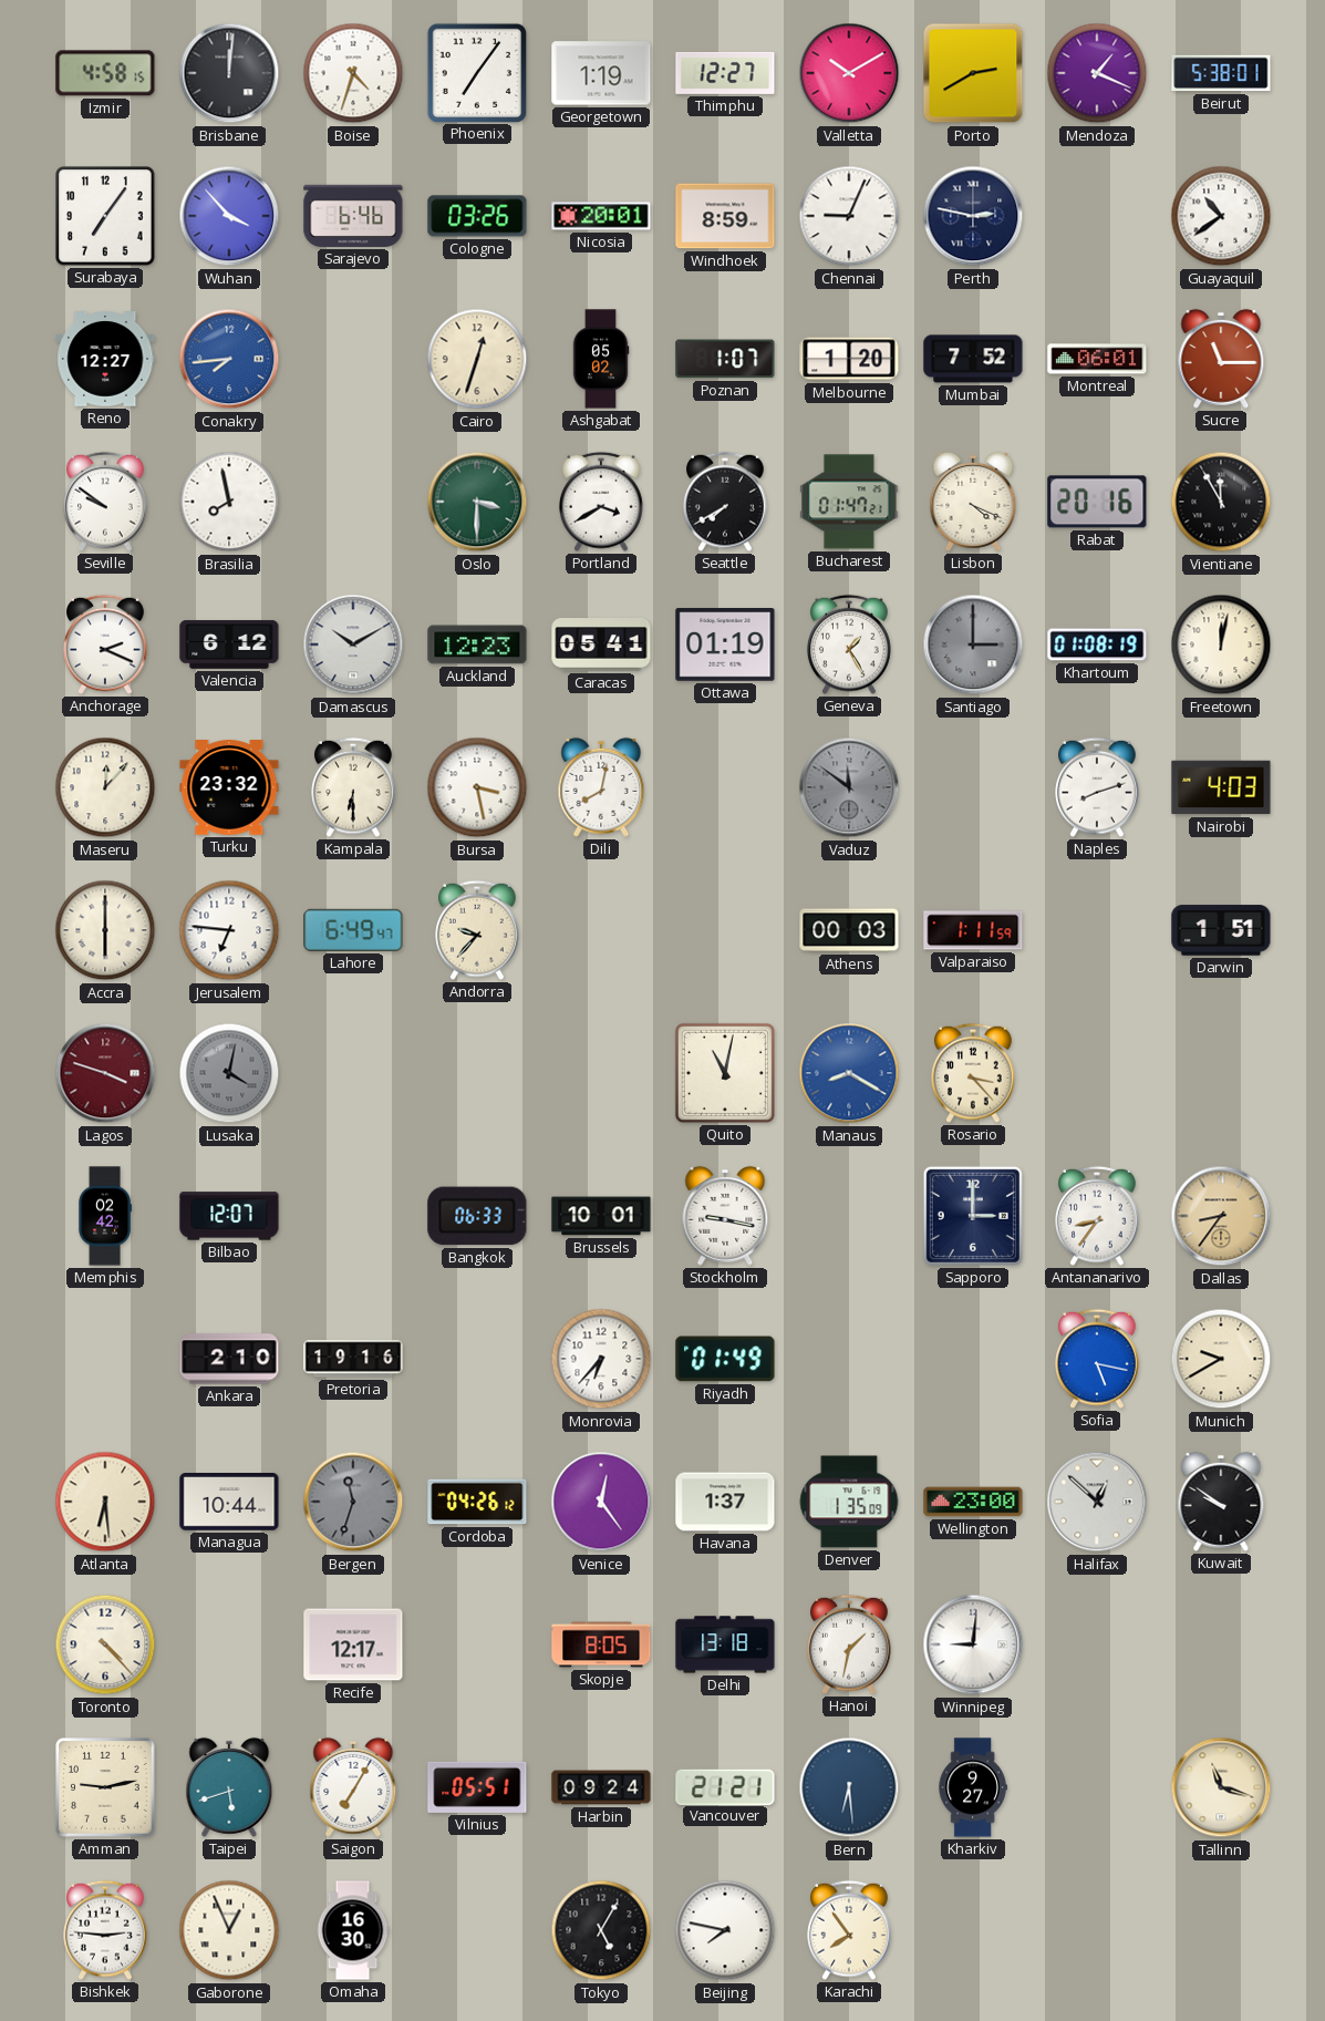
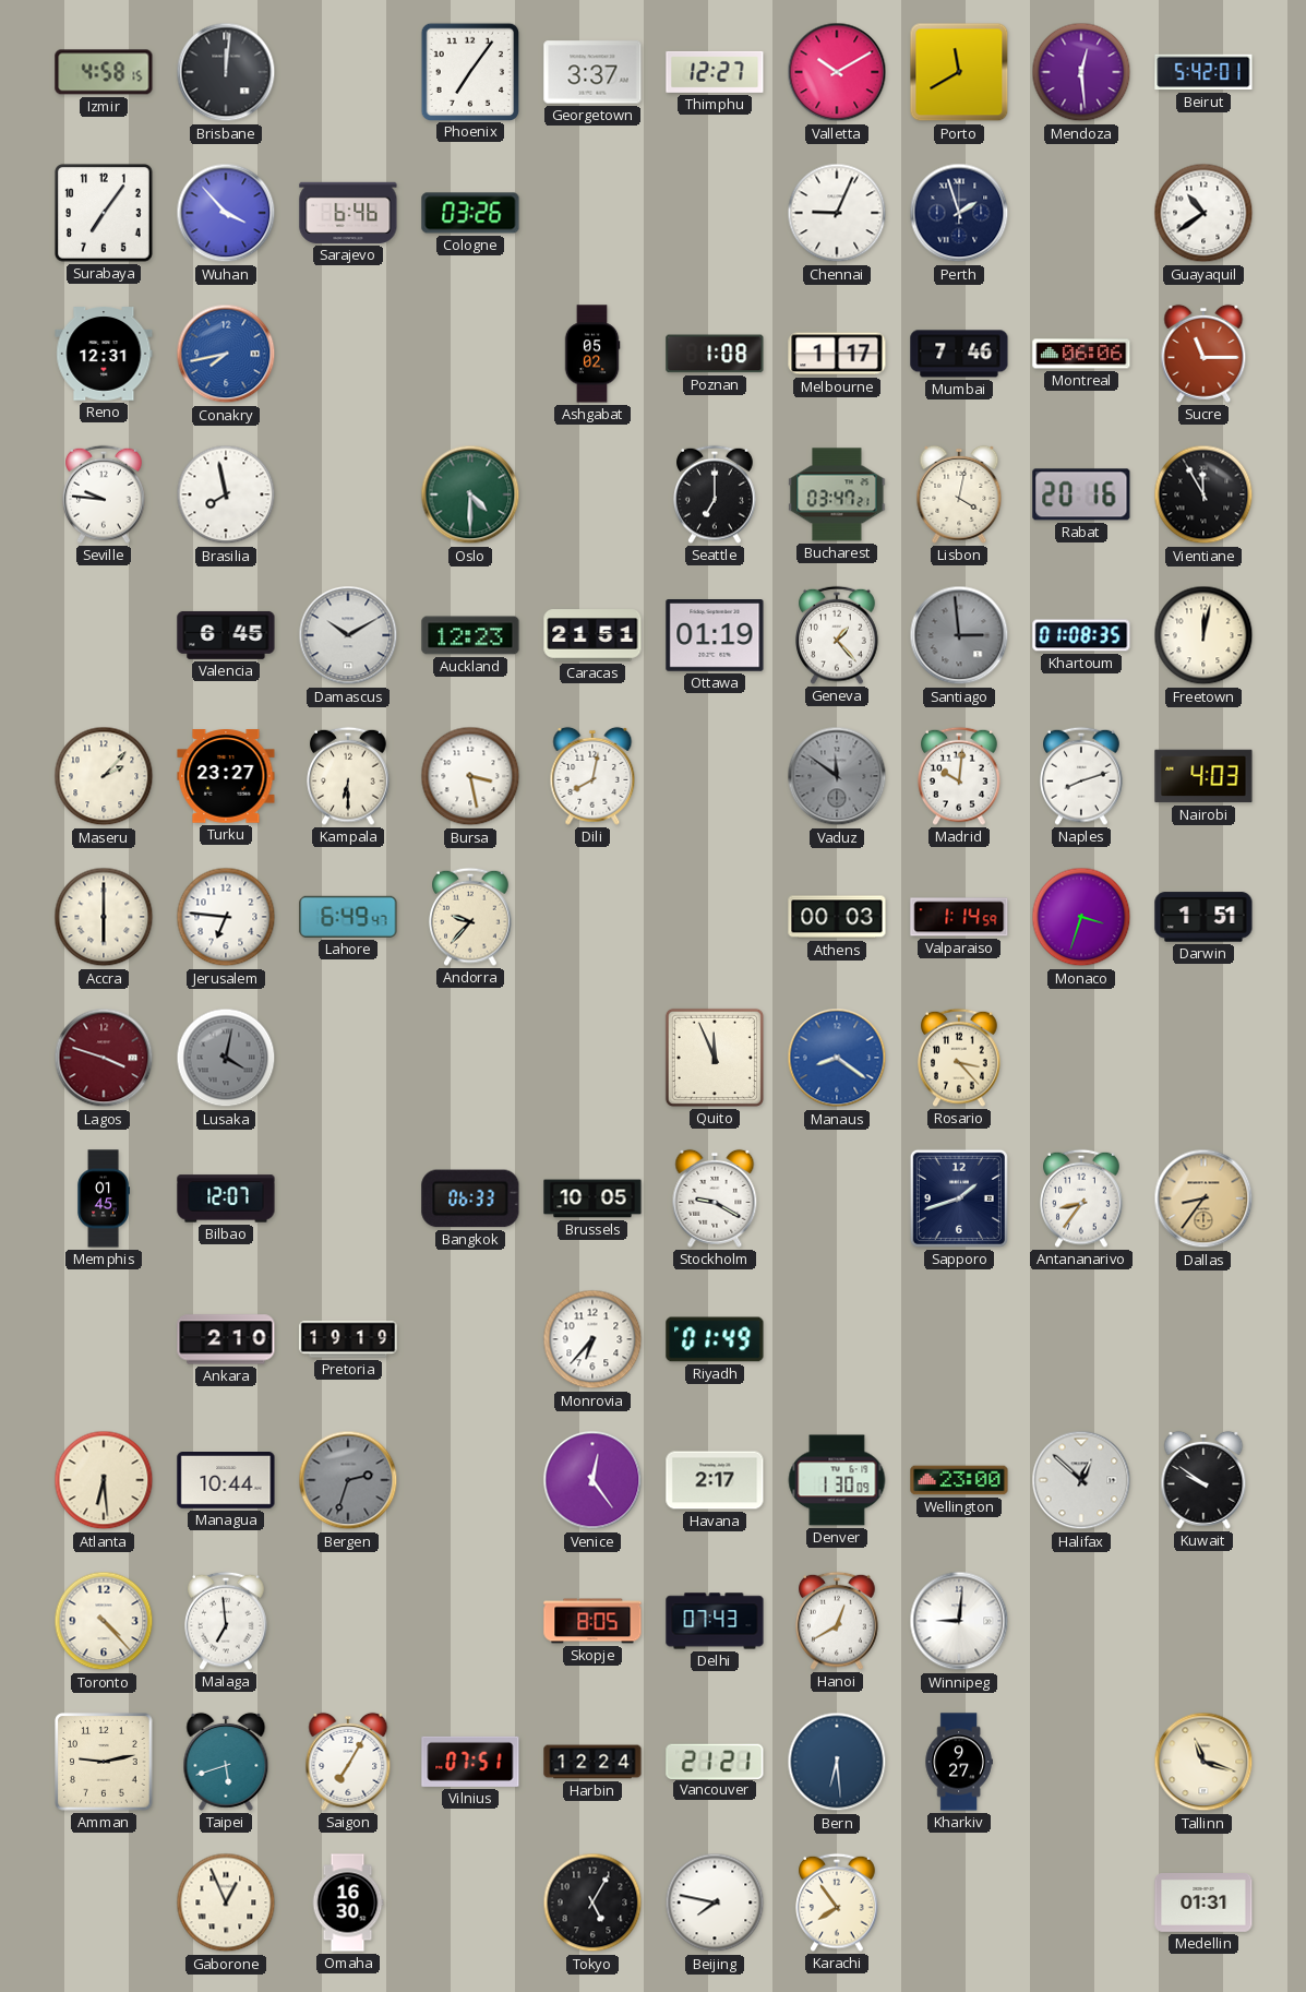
Boise: 4:33 -> none (353, 73)
Georgetown: 1:19 -> 3:37 (592, 72)
Porto: 2:40 -> 11:40 (959, 72)
Mendoza: 1:19 -> 12:29 (1081, 72)
Beirut: 5:38 -> 5:42 (1203, 72)
Nicosia: 20:01 -> none (601, 216)
Windhoek: 8:59 -> none (725, 216)
Perth: 2:47 -> 1:57 (959, 213)
Reno: 12:27 -> 12:31 (104, 354)
Conakry: 7:44 -> 7:43 (226, 354)
Cairo: 12:33 -> none (477, 359)
Poznan: 1:07 -> 1:08 (715, 354)
Melbourne: 1:20 -> 1:17 (837, 354)
Mumbai: 7:52 -> 7:46 (959, 354)
Montreal: 06:01 -> 06:06 (1081, 354)
Seville: 9:51 -> 9:46 (104, 494)
Oslo: 3:30 -> 4:30 (470, 494)
Portland: 3:40 -> none (601, 502)
Seattle: 7:40 -> 7:00 (715, 494)
Bucharest: 01:47 -> 03:47 (837, 494)
Lisbon: 4:19 -> 4:02 (959, 494)
Anchorage: 2:19 -> none (105, 645)
Valencia: 6:12 -> 6:45 (226, 635)
Caracas: 05:41 -> 21:51 (592, 635)
Geneva: 1:25 -> 1:23 (837, 635)
Santiago: 3:00 -> 2:59 (959, 635)
Khartoum: 01:08:19 -> 01:08:35 (1081, 635)
Maseru: 12:07 -> 2:07 (104, 776)
Turku: 23:32 -> 23:27 (226, 776)
Madrid: none -> 10:01 (959, 776)
Valparaiso: 1:11 -> 1:14 (959, 917)
Monaco: none -> 3:33 (1081, 917)
Quito: 11:02 -> 11:56 (715, 1058)
Manaus: 8:20 -> 8:21 (837, 1058)
Memphis: 02:42 -> 01:45 (104, 1198)
Brussels: 10:01 -> 10:05 (592, 1198)
Stockholm: 9:17 -> 9:20 (715, 1198)
Sapporo: 3:00 -> 1:42 (959, 1198)
Pretoria: 19:16 -> 19:19 (348, 1339)
Sofia: 5:17 -> none (1097, 1359)
Munich: 9:40 -> none (1221, 1359)
Bergen: 11:33 -> 2:33 (348, 1480)
Cordoba: 04:26 -> none (477, 1502)
Havana: 1:37 -> 2:17 (715, 1480)
Denver: 1:35 -> 1:30 (837, 1480)
Malaga: none -> 6:59 (226, 1621)
Recife: 12:17 -> none (353, 1644)
Delhi: 13:18 -> 07:43 (715, 1621)
Hanoi: 1:32 -> 12:40 (837, 1621)
Vilnius: 05:51 -> 07:51 (470, 1762)
Harbin: 09:24 -> 12:24 (592, 1762)
Bishkek: 2:46 -> none (105, 1930)
Medellin: none -> 01:31 (1203, 1904)
